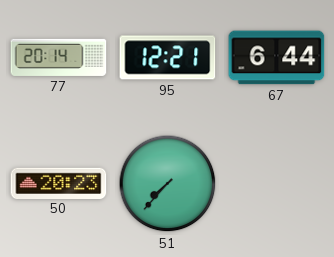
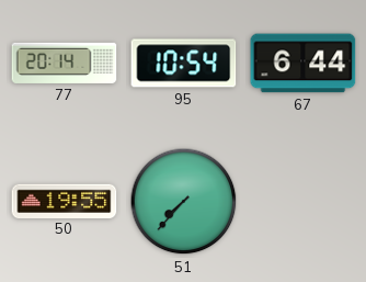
95: 12:21 -> 10:54 (184, 64)
50: 20:23 -> 19:55 (65, 201)
